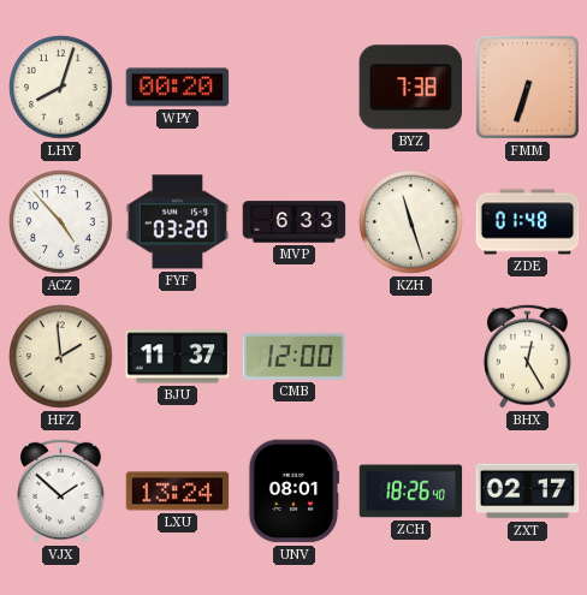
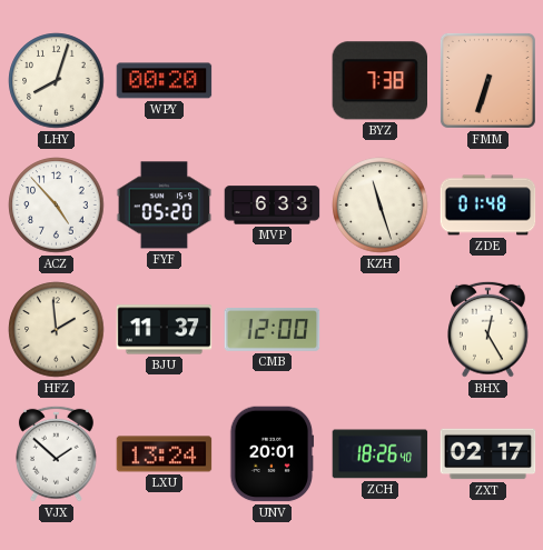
FYF: 03:20 -> 05:20 (165, 206)
UNV: 08:01 -> 20:01 (273, 454)
